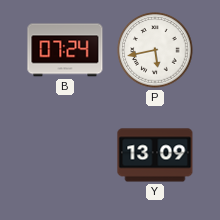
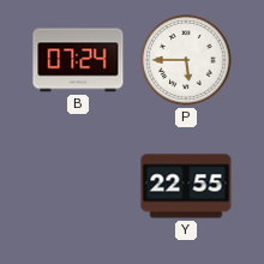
P: 5:43 -> 5:45 (186, 60)
Y: 13:09 -> 22:55 (186, 186)
